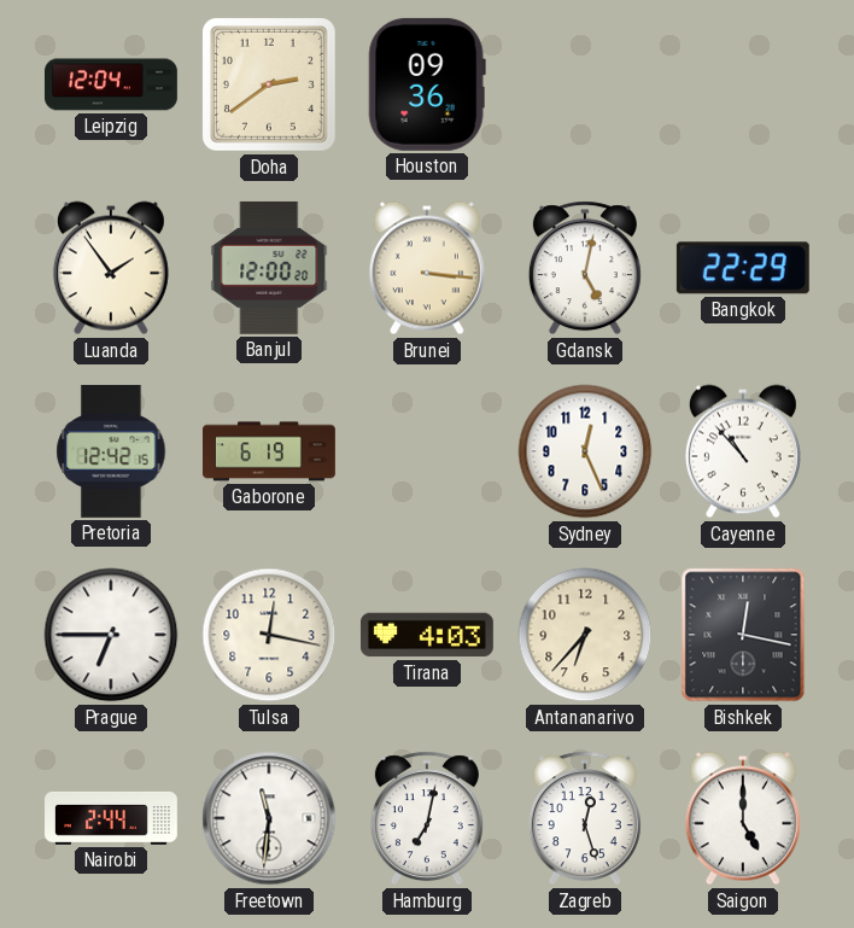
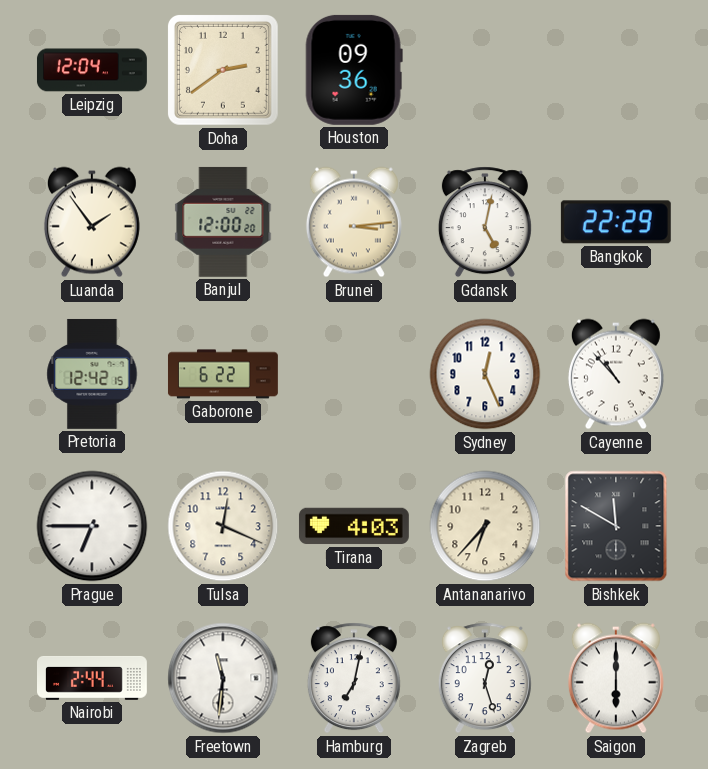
Brunei: 3:16 -> 3:14 (354, 222)
Gaborone: 6:19 -> 6:22 (223, 374)
Tulsa: 12:17 -> 12:19 (223, 526)
Bishkek: 12:17 -> 11:50 (616, 526)
Saigon: 5:00 -> 6:00 (616, 678)
